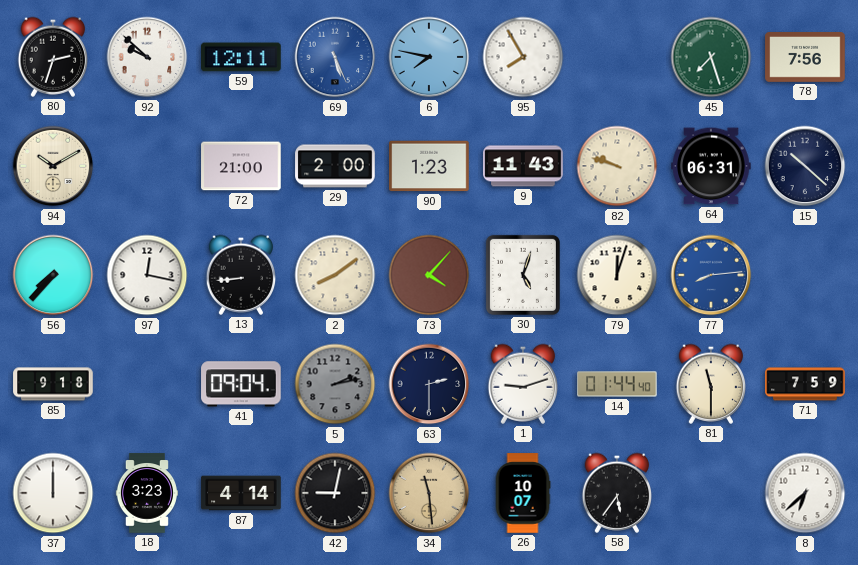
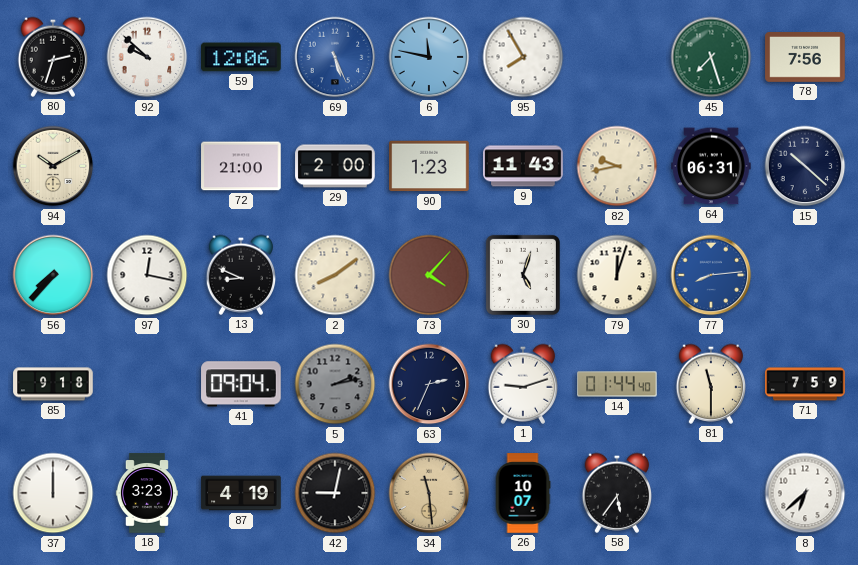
59: 12:11 -> 12:06 (241, 57)
6: 7:47 -> 11:47 (429, 57)
82: 9:48 -> 9:43 (617, 166)
13: 8:44 -> 8:49 (241, 275)
63: 2:30 -> 2:34 (429, 384)
87: 4:14 -> 4:19 (241, 493)
